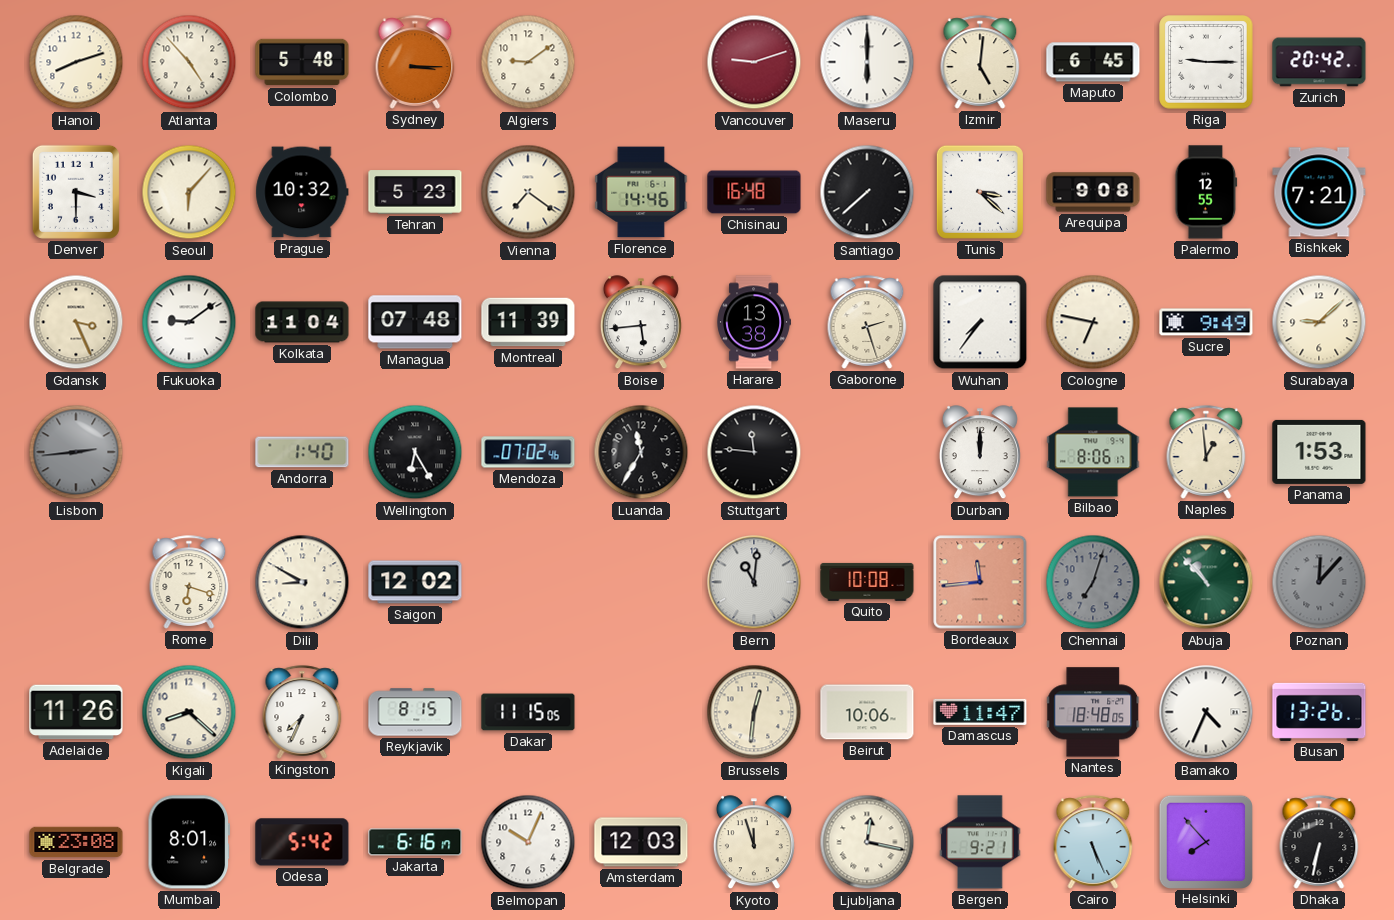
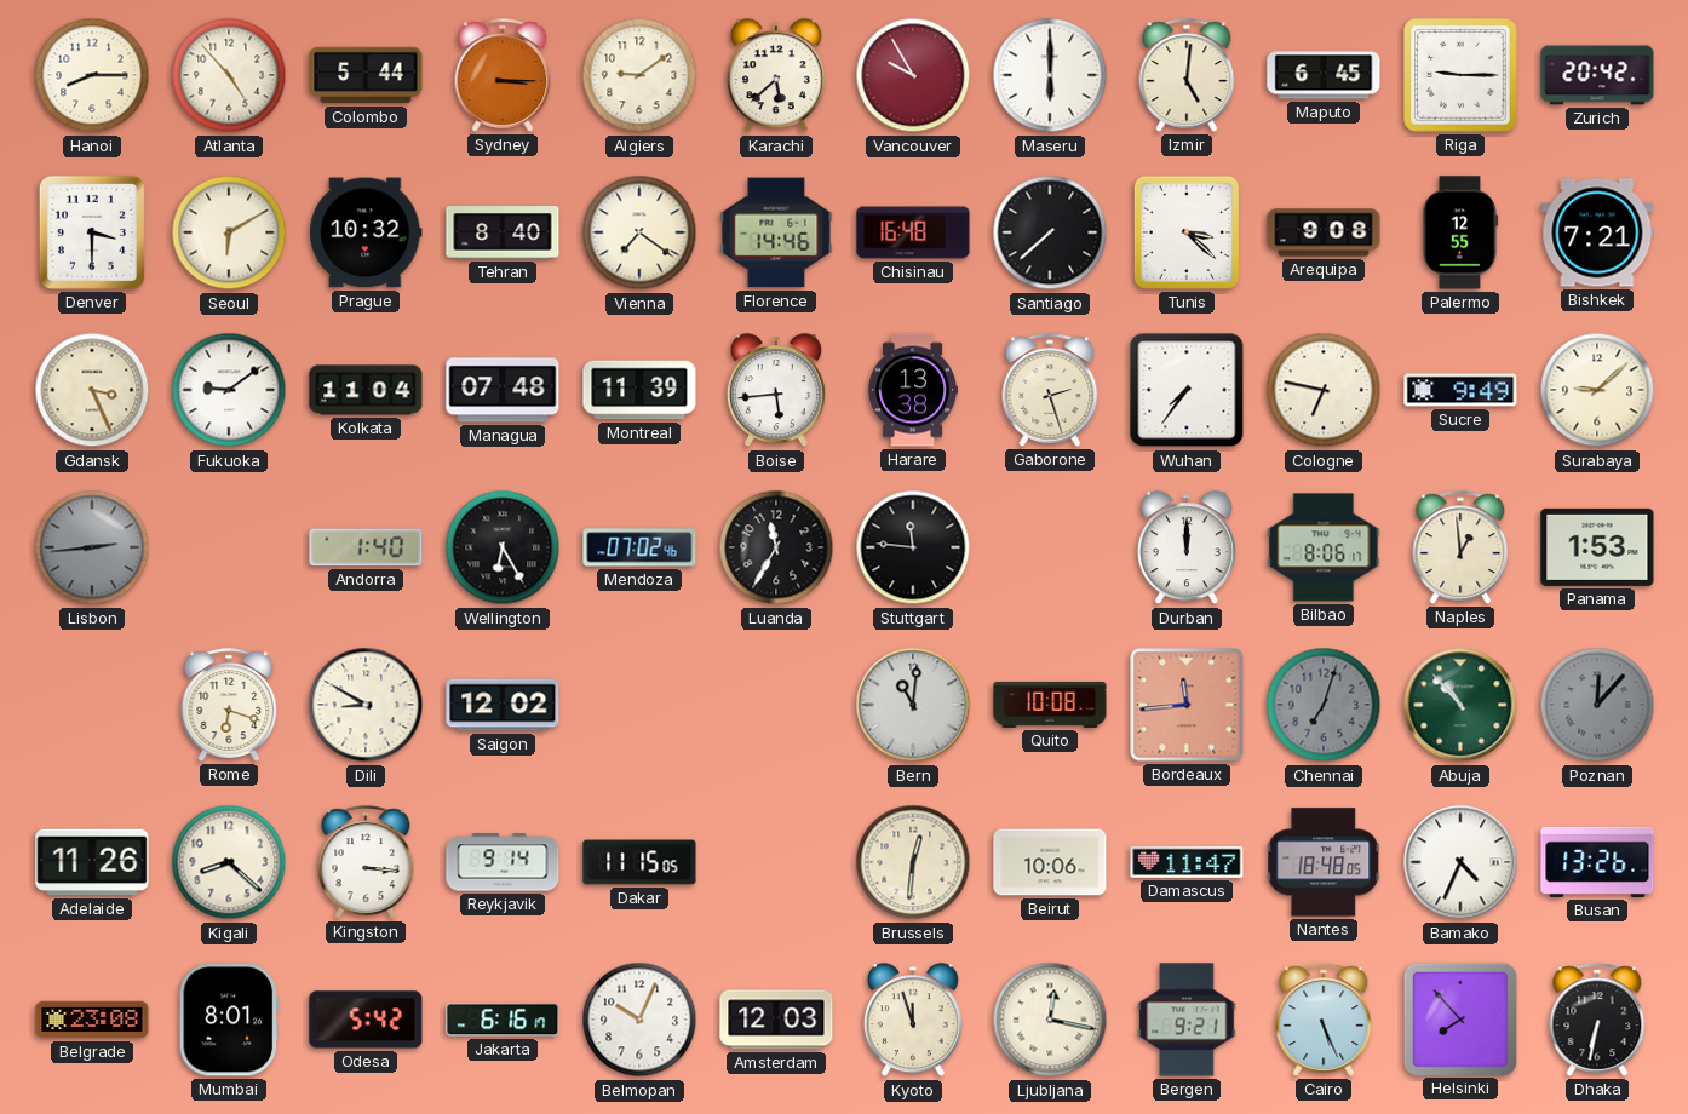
Hanoi: 8:12 -> 8:15 (92, 75)
Colombo: 5:48 -> 5:44 (366, 75)
Karachi: none -> 5:38 (776, 76)
Vancouver: 9:12 -> 9:55 (913, 75)
Seoul: 6:07 -> 6:10 (229, 232)
Tehran: 5:23 -> 8:40 (503, 232)
Kingston: 7:34 -> 3:16 (366, 862)
Reykjavik: 8:15 -> 9:14 (503, 862)
